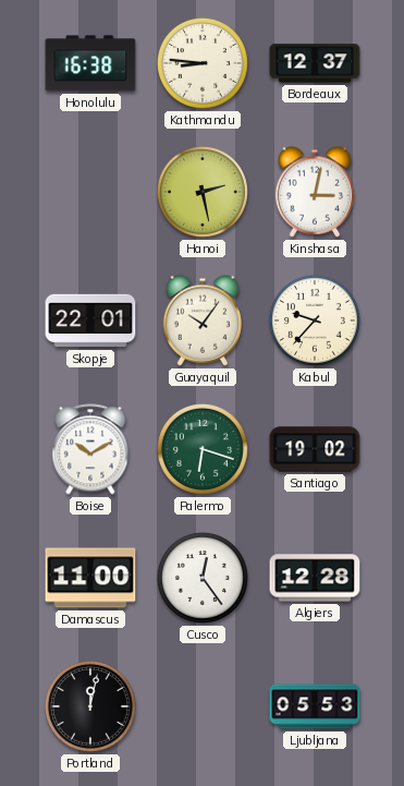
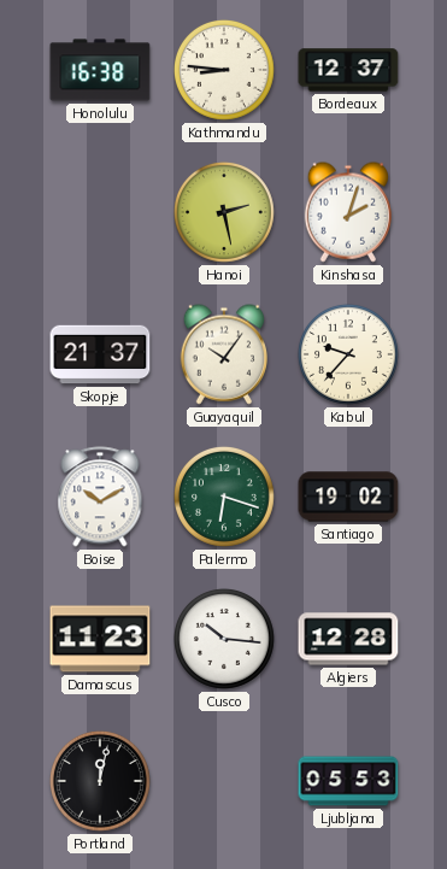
Kinshasa: 3:02 -> 2:03 (347, 212)
Skopje: 22:01 -> 21:37 (100, 354)
Damascus: 11:00 -> 11:23 (100, 639)
Cusco: 12:24 -> 10:16 (224, 639)
